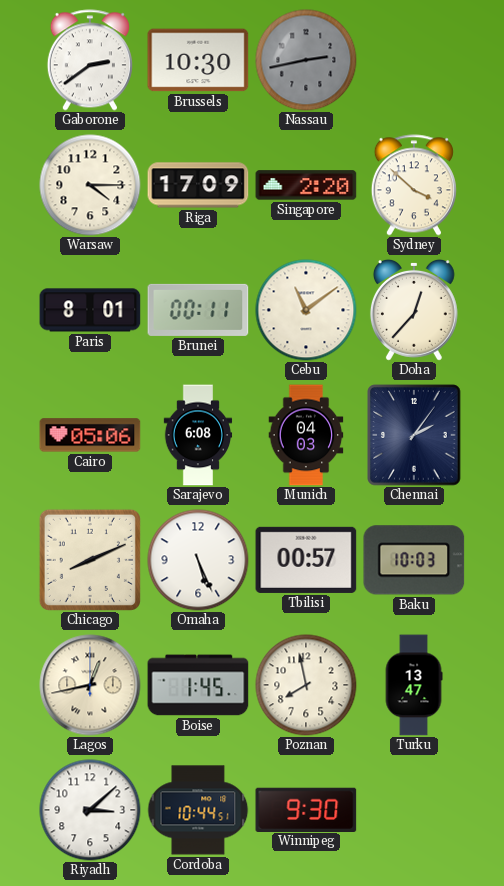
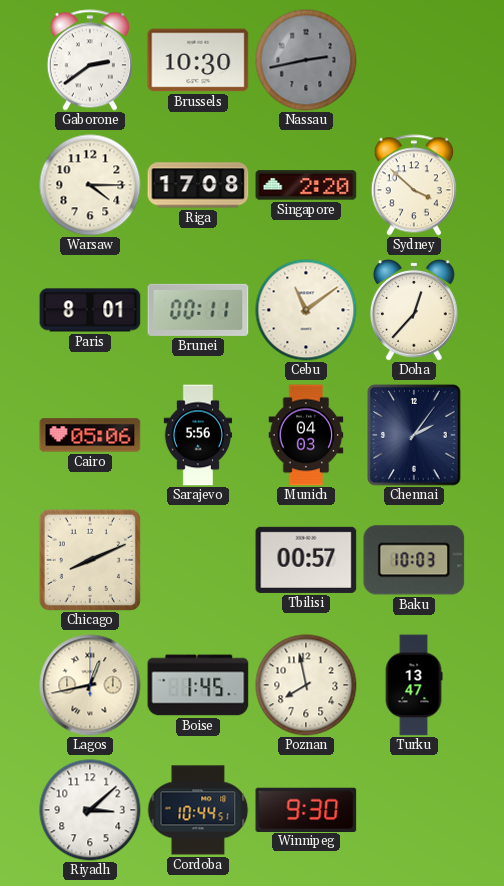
Riga: 17:09 -> 17:08 (198, 185)
Sarajevo: 6:08 -> 5:56 (198, 435)
Omaha: 5:26 -> none (198, 560)
